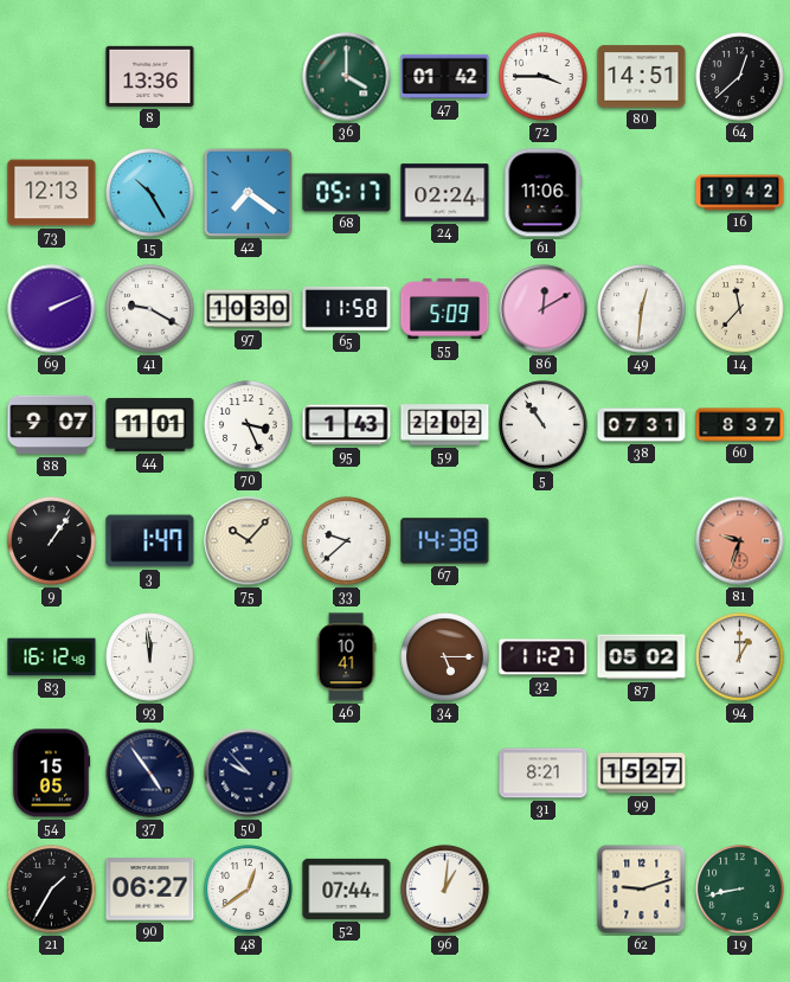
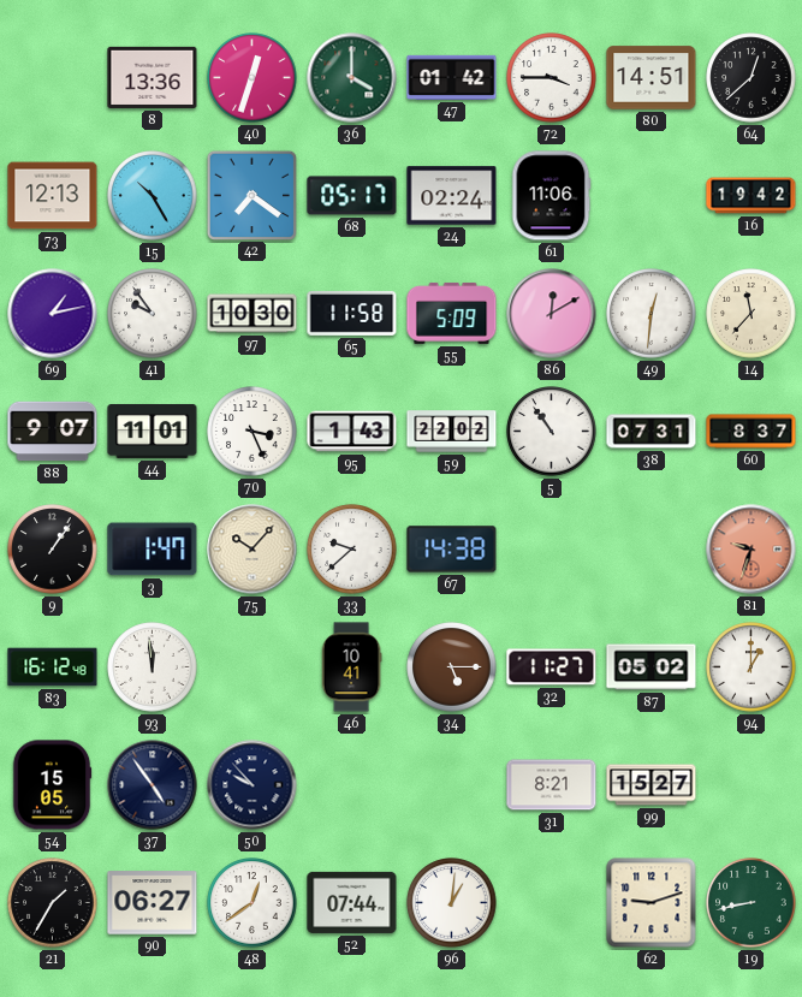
40: none -> 12:33 (253, 78)
69: 2:11 -> 1:13 (53, 314)
41: 9:20 -> 9:54 (153, 314)
